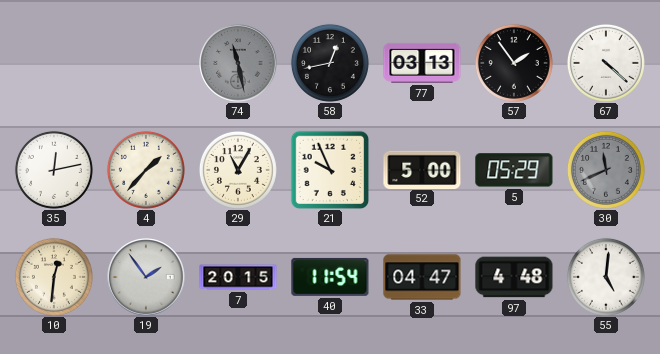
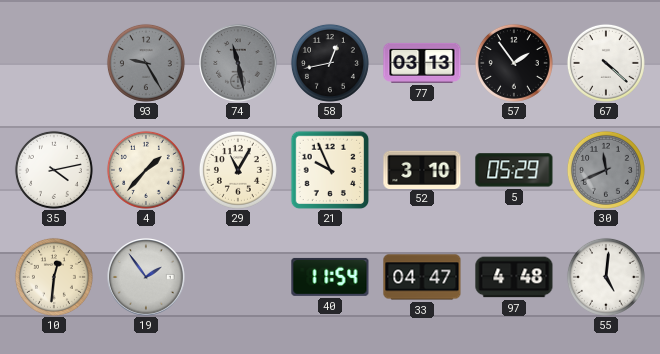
93: none -> 9:25 (146, 63)
35: 12:13 -> 4:13 (54, 170)
52: 5:00 -> 3:10 (422, 169)
7: 20:15 -> none (238, 277)
